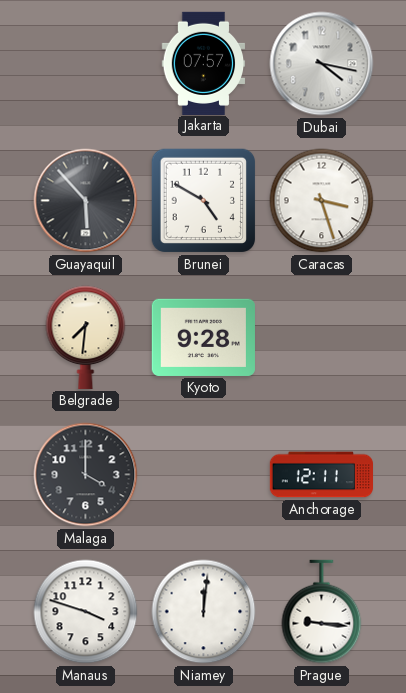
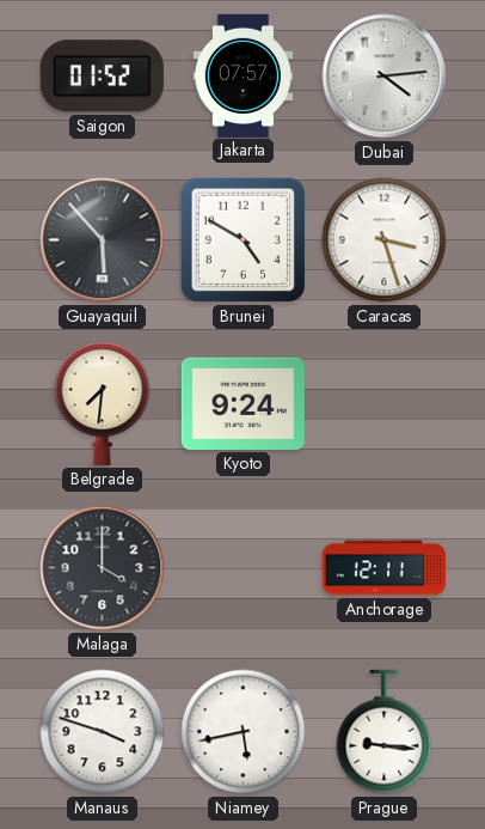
Saigon: none -> 01:52 (102, 77)
Dubai: 4:17 -> 4:14 (385, 77)
Kyoto: 9:28 -> 9:24 (242, 403)
Niamey: 12:01 -> 5:43 (244, 732)
